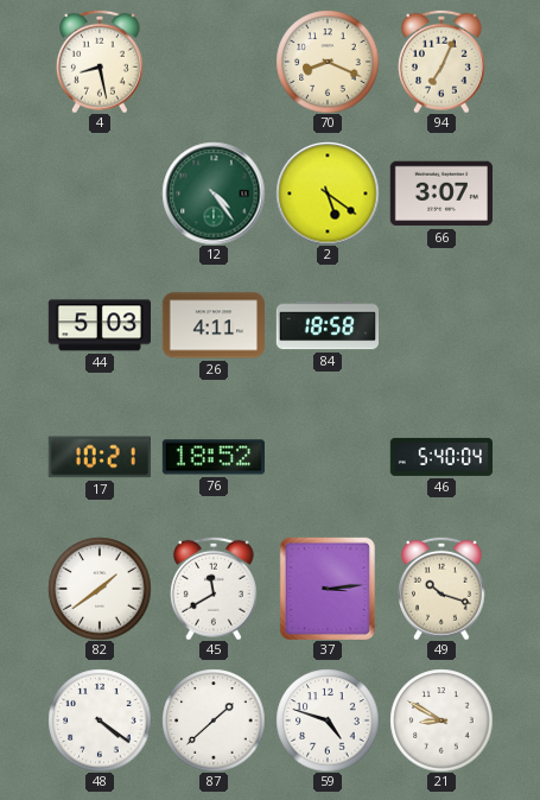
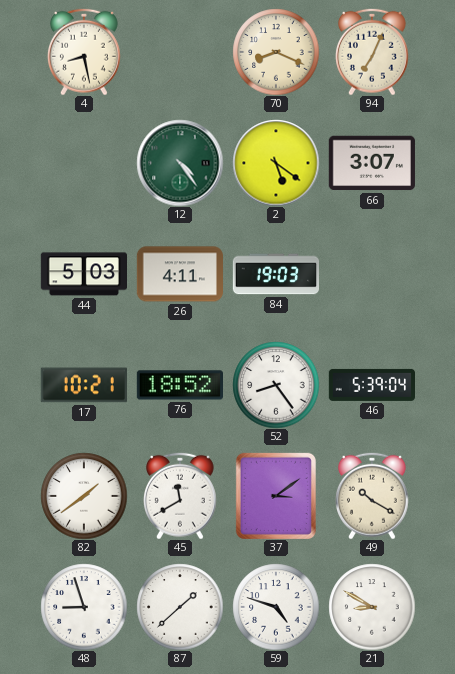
84: 18:58 -> 19:03 (275, 274)
52: none -> 8:24 (276, 385)
46: 5:40 -> 5:39 (371, 385)
37: 3:14 -> 3:09 (276, 496)
49: 10:18 -> 10:20 (372, 496)
48: 4:21 -> 8:57 (84, 607)
